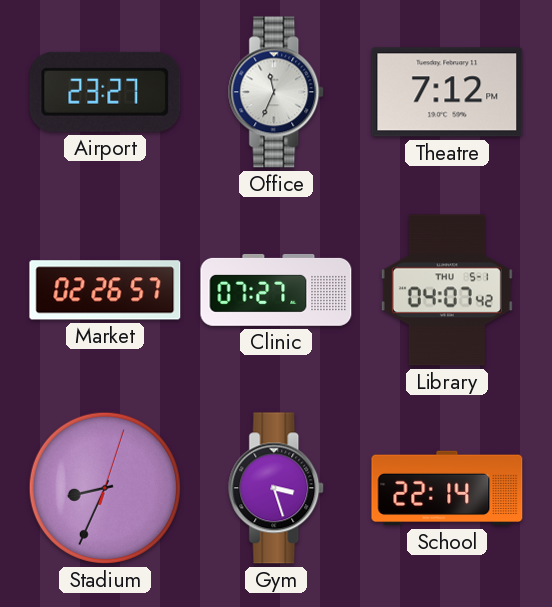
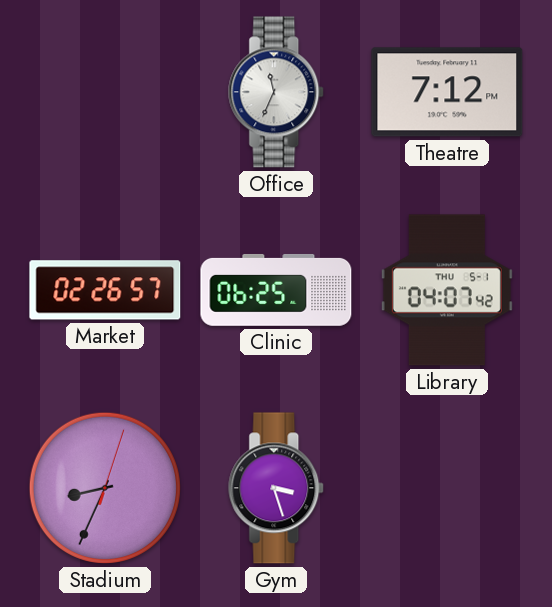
Airport: 23:27 -> none (105, 92)
Clinic: 07:27 -> 06:25 (276, 290)
School: 22:14 -> none (447, 488)
